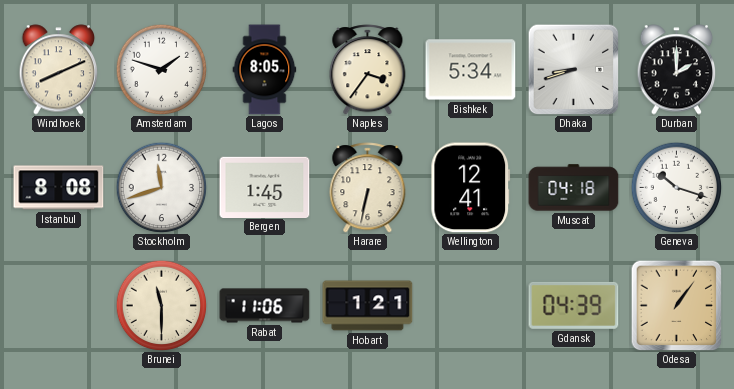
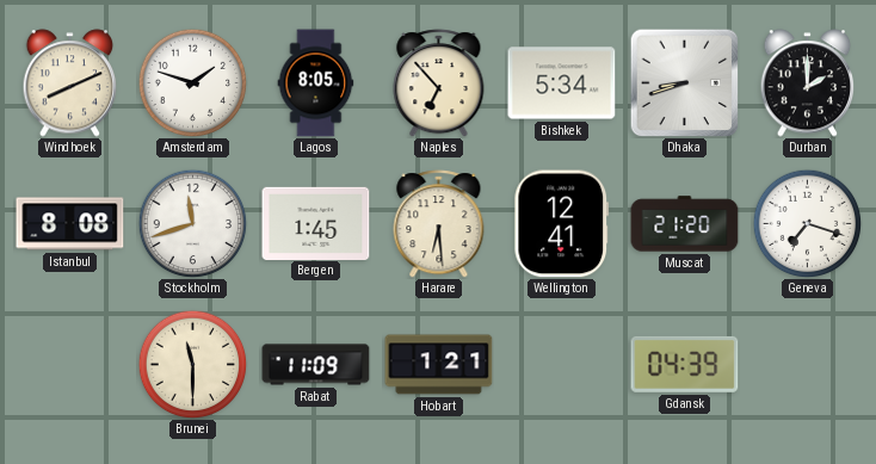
Naples: 3:36 -> 6:53 (439, 83)
Harare: 6:32 -> 6:29 (439, 224)
Muscat: 04:18 -> 21:20 (685, 224)
Geneva: 10:18 -> 7:18 (807, 223)
Rabat: 11:06 -> 11:09 (316, 365)
Odesa: 1:06 -> none (676, 305)
